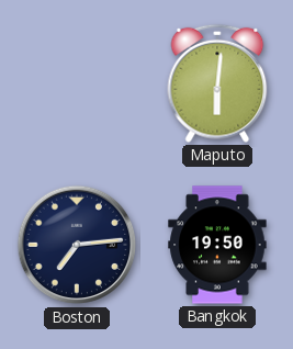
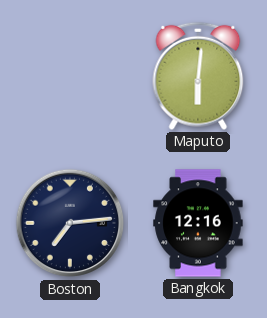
Bangkok: 19:50 -> 12:16 (198, 223)
